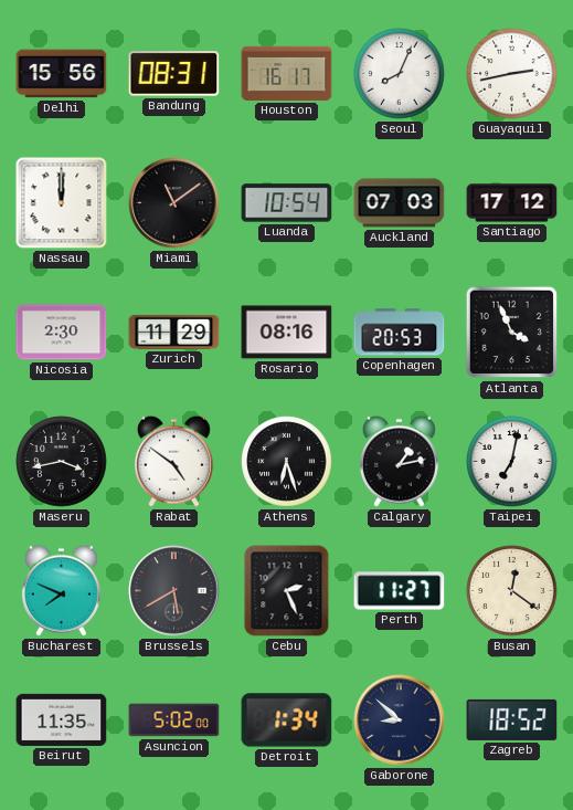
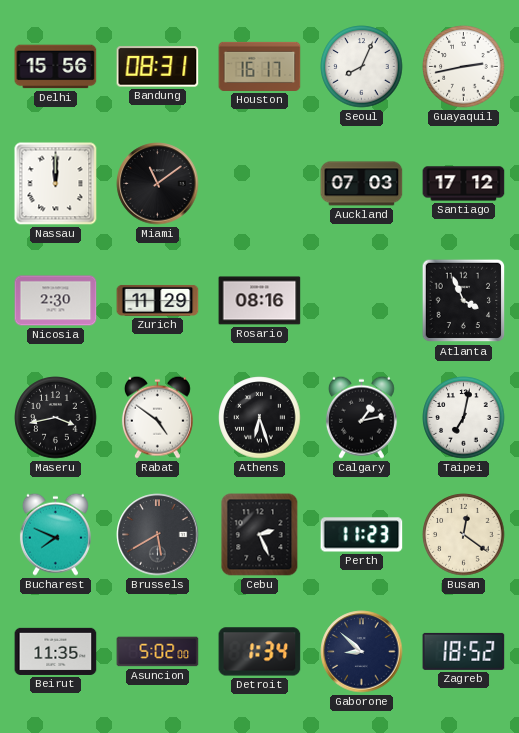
Luanda: 10:54 -> none (287, 203)
Copenhagen: 20:53 -> none (400, 333)
Perth: 11:27 -> 11:23 (362, 535)
